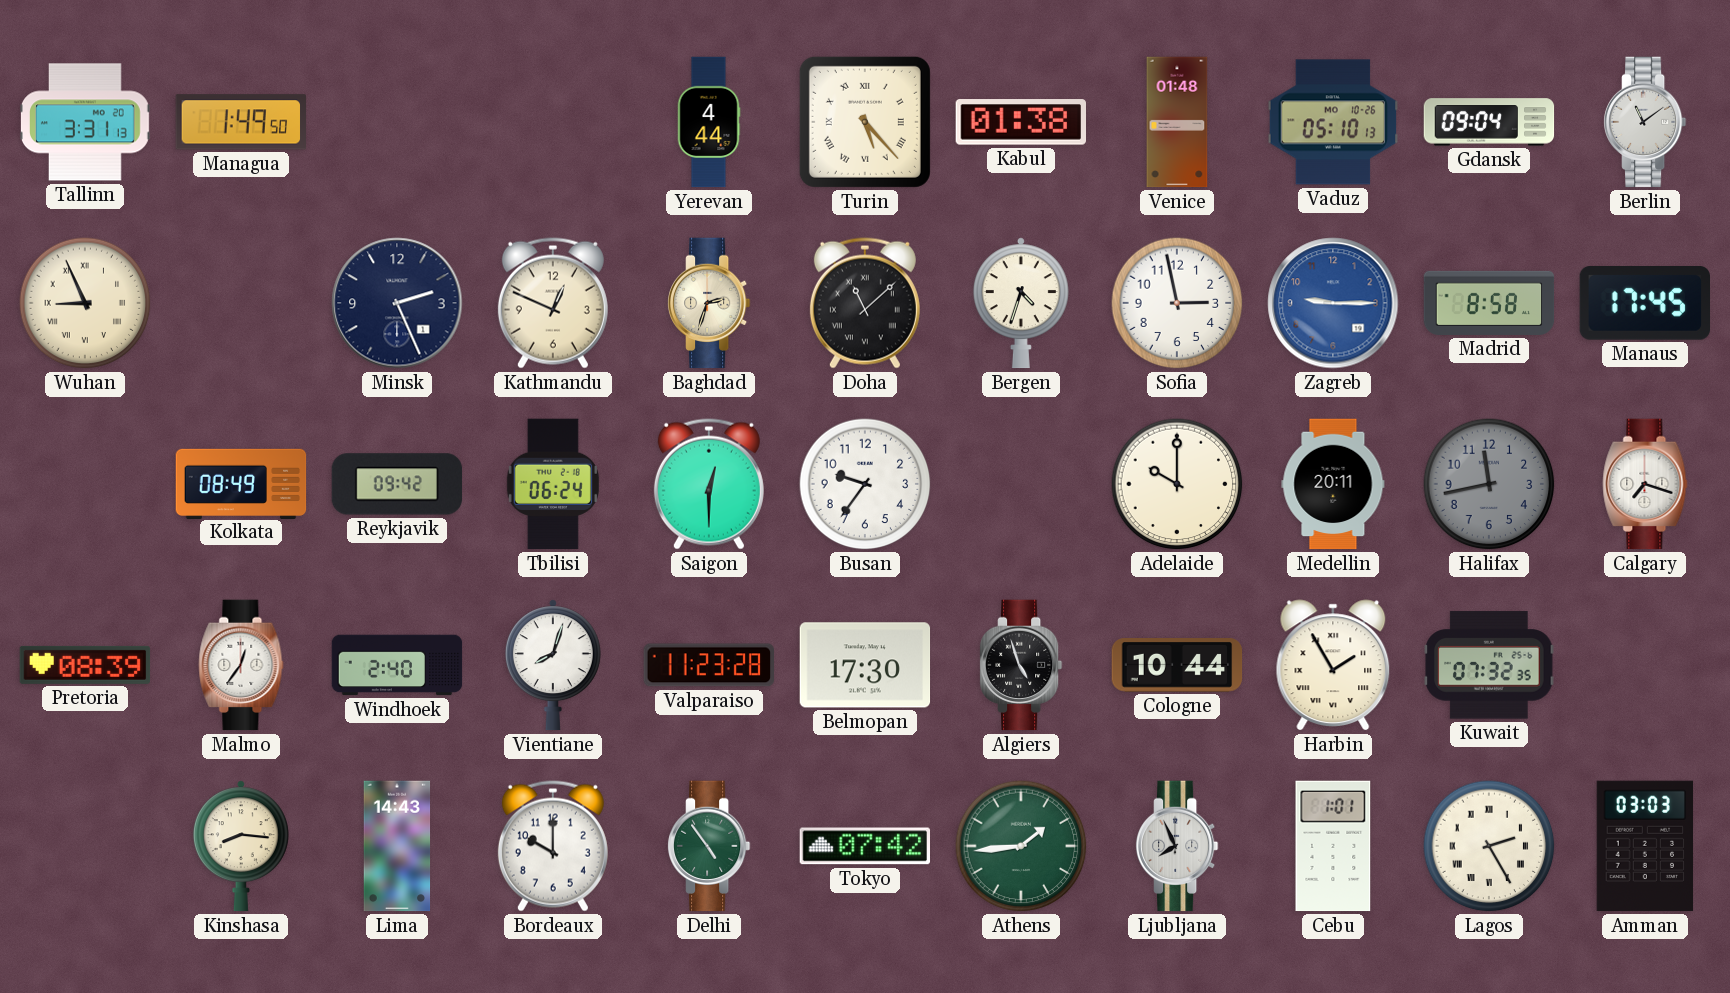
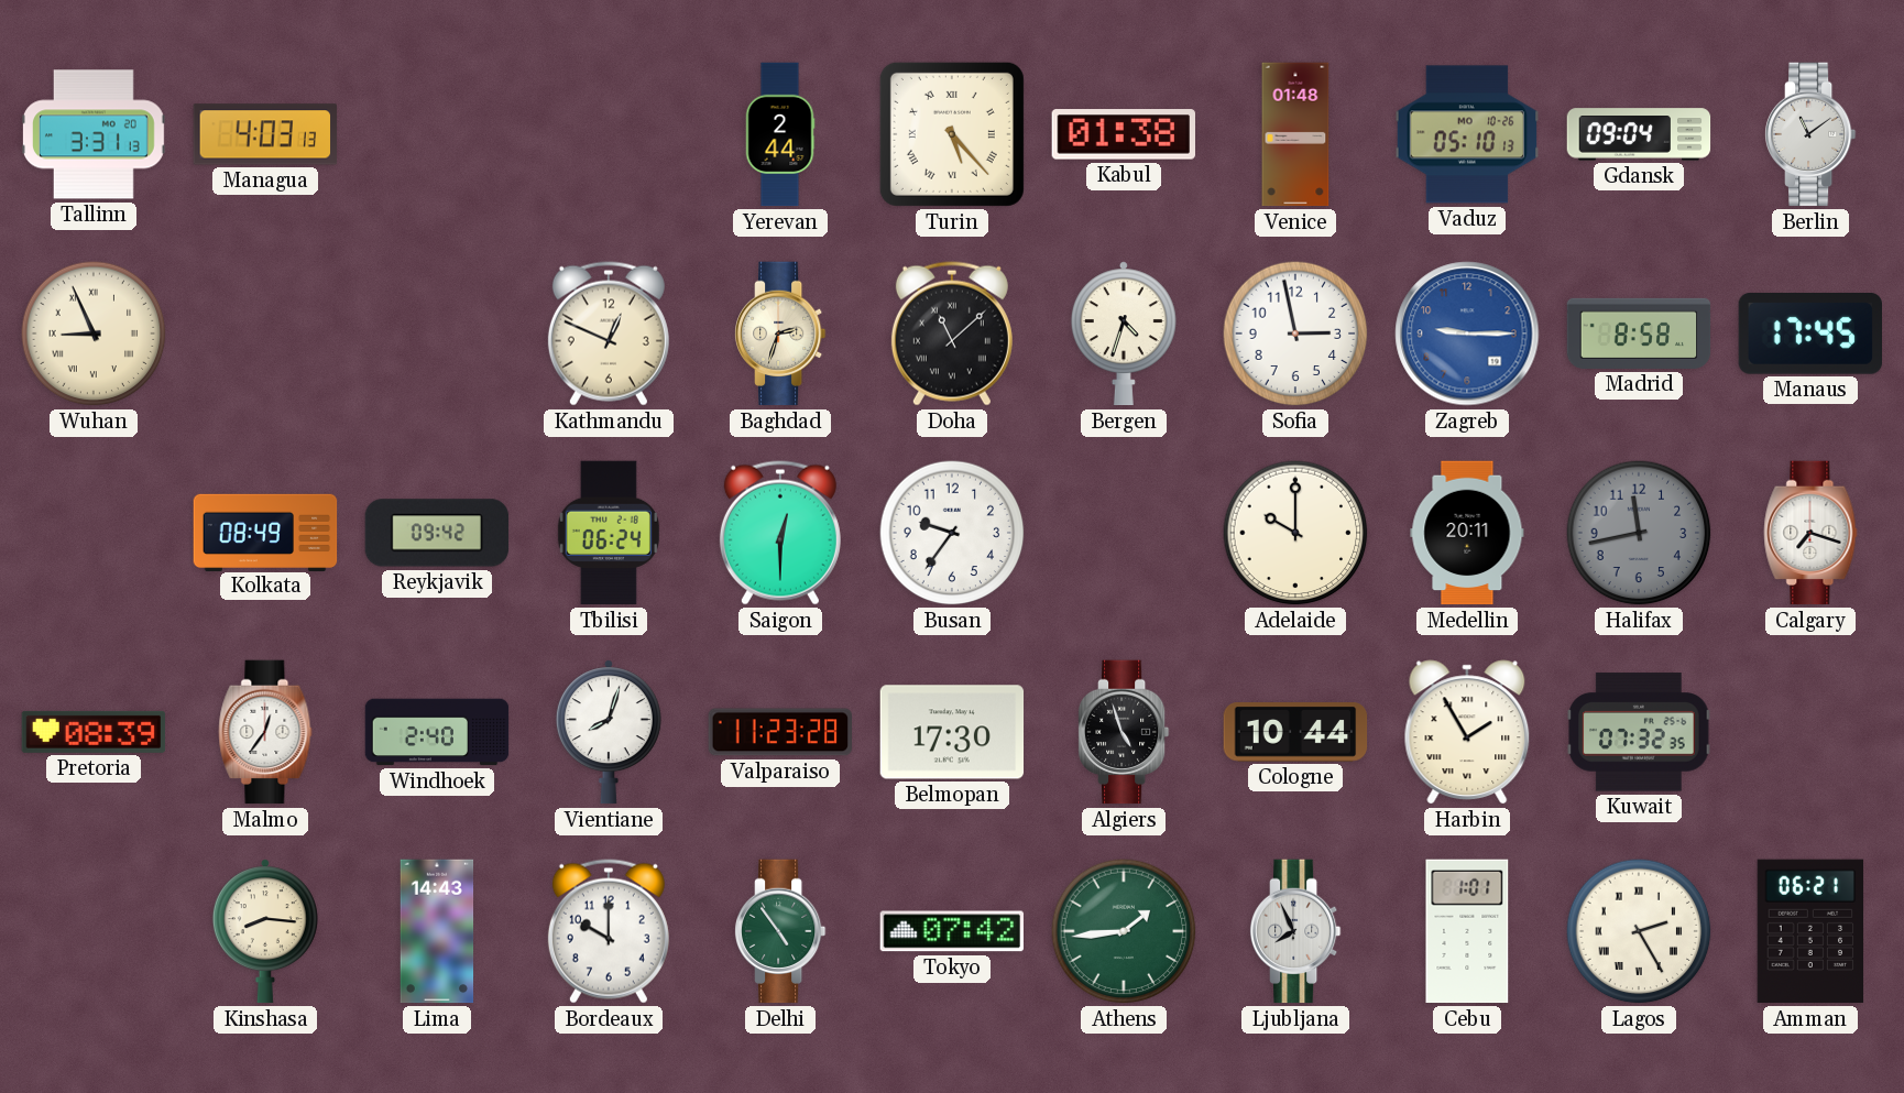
Managua: 1:49 -> 4:03 (265, 134)
Yerevan: 4:44 -> 2:44 (780, 134)
Minsk: 2:26 -> none (397, 303)
Amman: 03:03 -> 06:21 (1810, 931)
